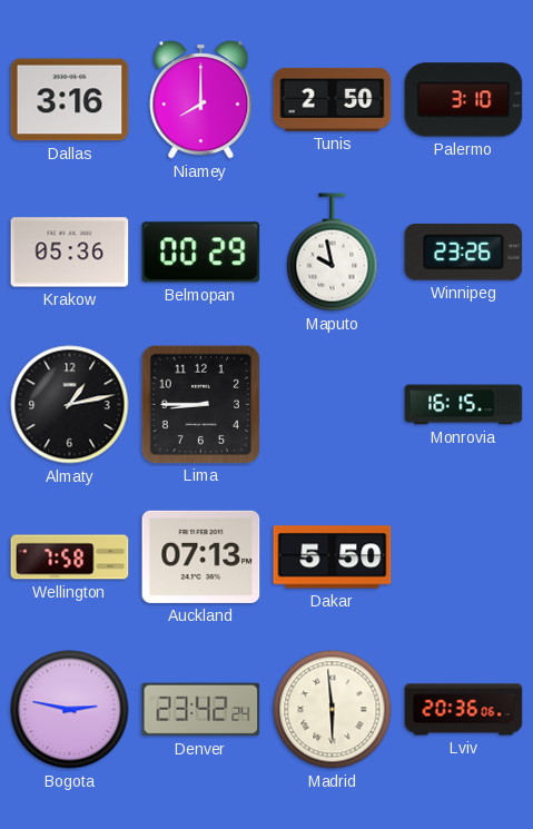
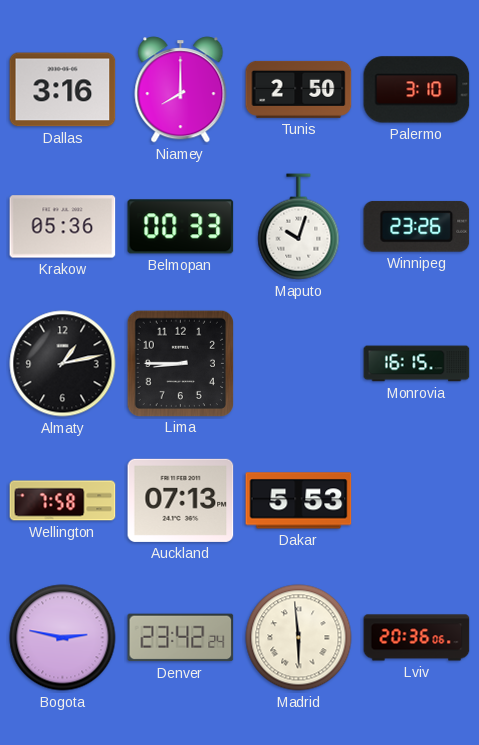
Belmopan: 00:29 -> 00:33 (181, 227)
Maputo: 9:58 -> 10:03 (299, 227)
Dakar: 5:50 -> 5:53 (299, 501)
